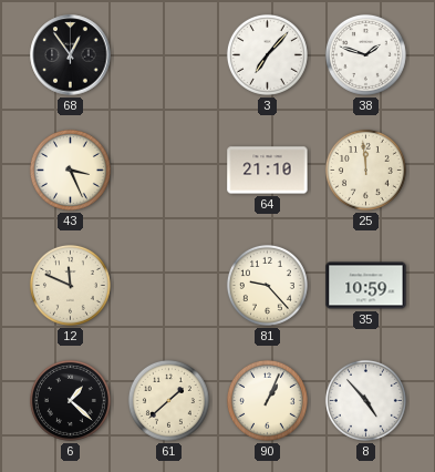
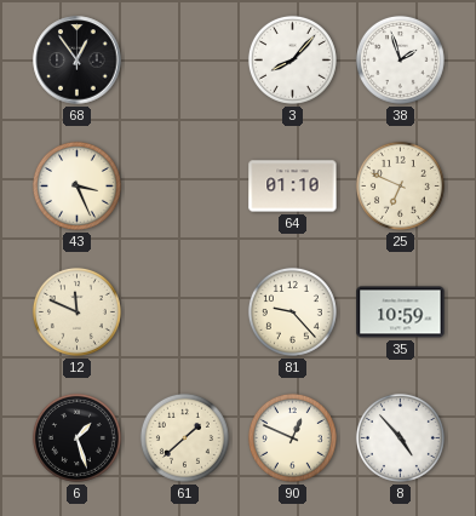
3: 7:07 -> 8:07 (292, 59)
38: 1:48 -> 1:57 (400, 59)
64: 21:10 -> 01:10 (293, 187)
25: 11:59 -> 6:49 (400, 185)
6: 1:22 -> 1:27 (76, 437)
90: 1:04 -> 12:49 (292, 437)
